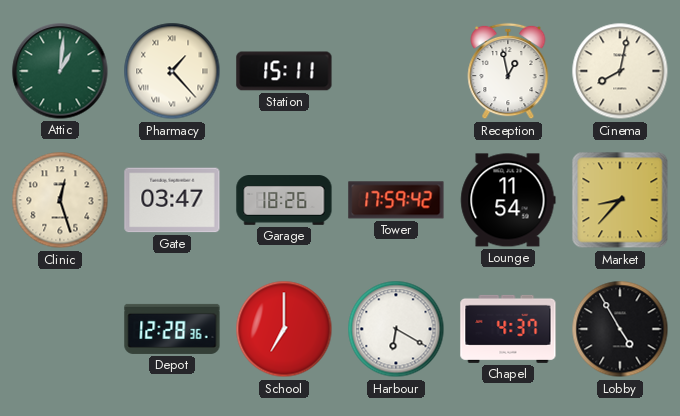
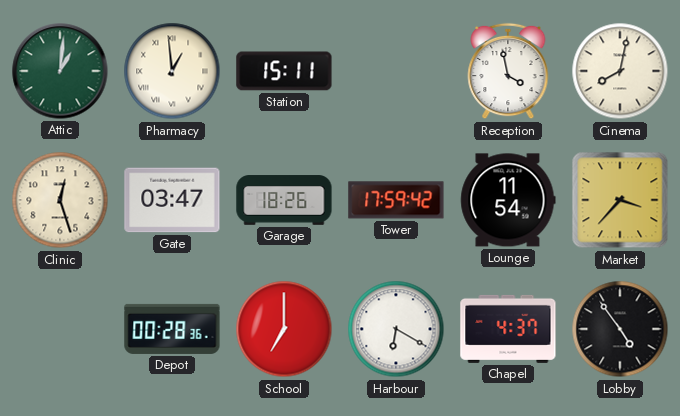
Pharmacy: 1:23 -> 12:59 (172, 71)
Reception: 12:58 -> 3:58 (508, 71)
Market: 8:37 -> 3:37 (620, 200)
Depot: 12:28 -> 00:28 (172, 329)
Lobby: 4:55 -> 4:54 (620, 329)
